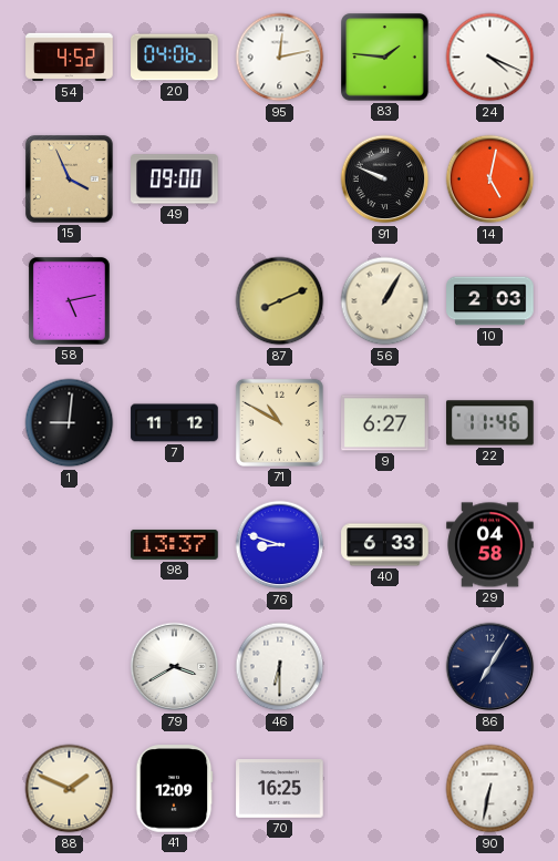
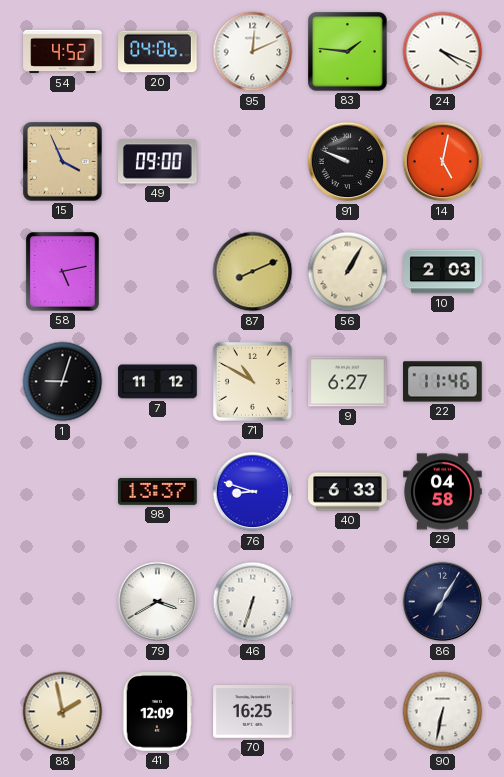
95: 12:13 -> 12:11 (253, 52)
1: 9:01 -> 9:03 (63, 382)
46: 6:30 -> 6:33 (253, 602)
88: 1:49 -> 1:58 (63, 712)
